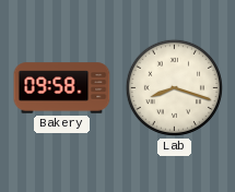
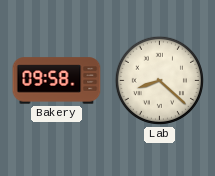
Lab: 8:18 -> 8:22 (159, 80)
